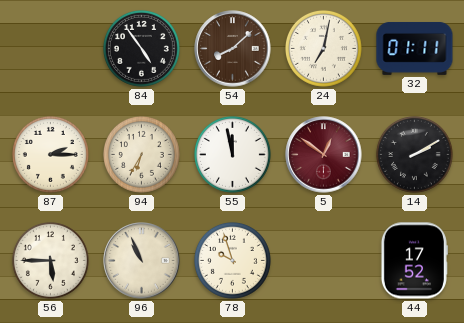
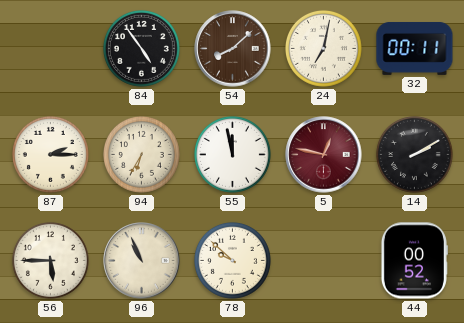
32: 01:11 -> 00:11 (415, 48)
5: 12:51 -> 12:47 (324, 155)
78: 9:57 -> 9:52 (232, 260)
44: 17:52 -> 00:52 (414, 261)
